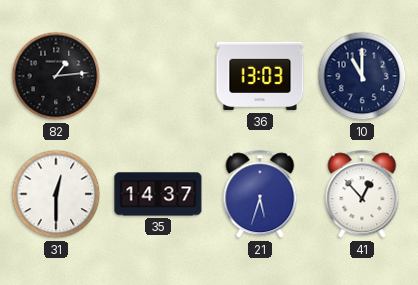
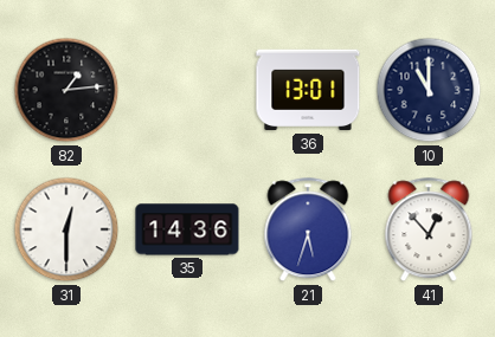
36: 13:03 -> 13:01 (308, 90)
35: 14:37 -> 14:36 (187, 229)
